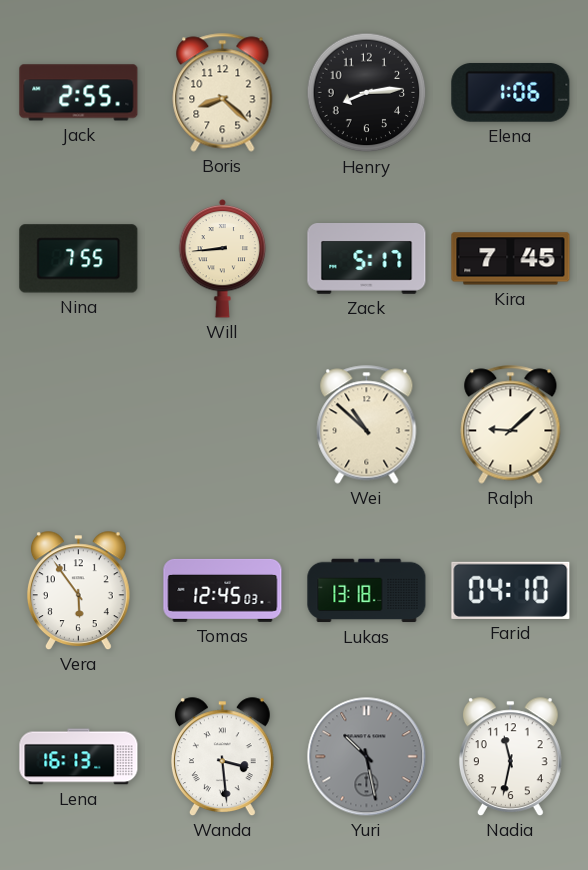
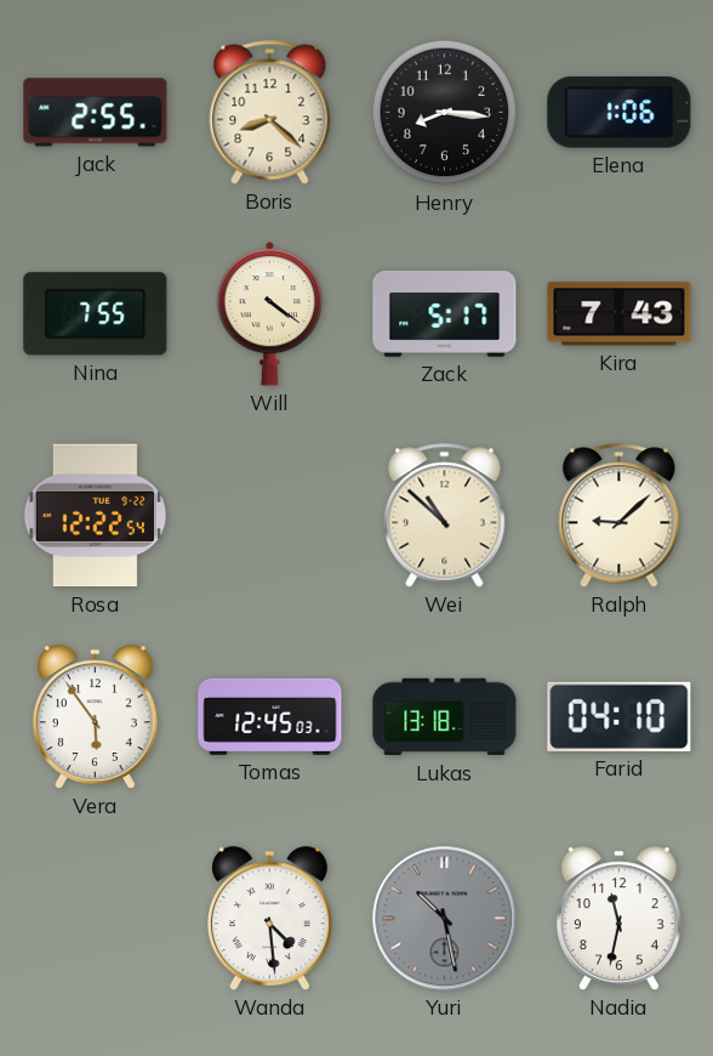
Henry: 8:14 -> 8:16 (445, 113)
Will: 8:44 -> 4:21 (270, 313)
Kira: 7:45 -> 7:43 (620, 314)
Rosa: none -> 12:22 (95, 516)
Lena: 16:13 -> none (79, 757)
Wanda: 3:29 -> 4:29 (269, 919)
